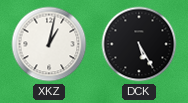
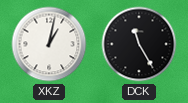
DCK: 5:25 -> 11:25 (139, 44)
